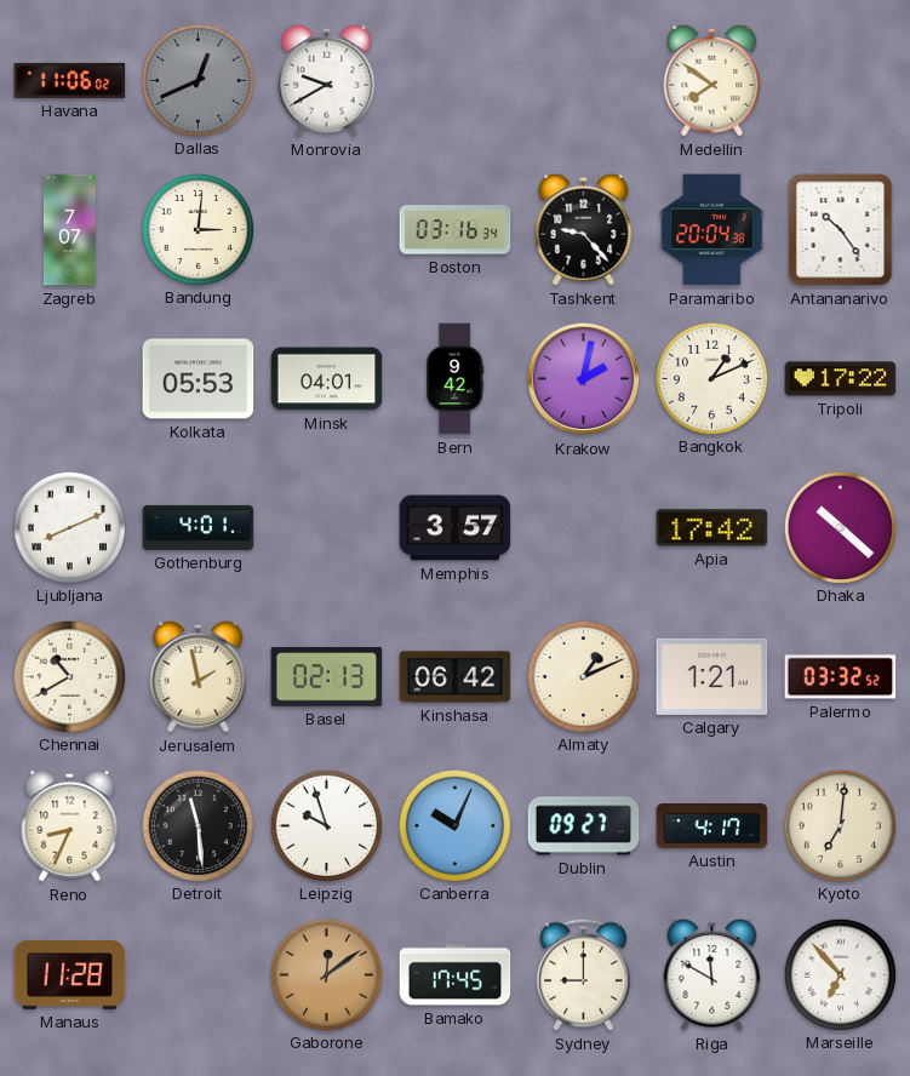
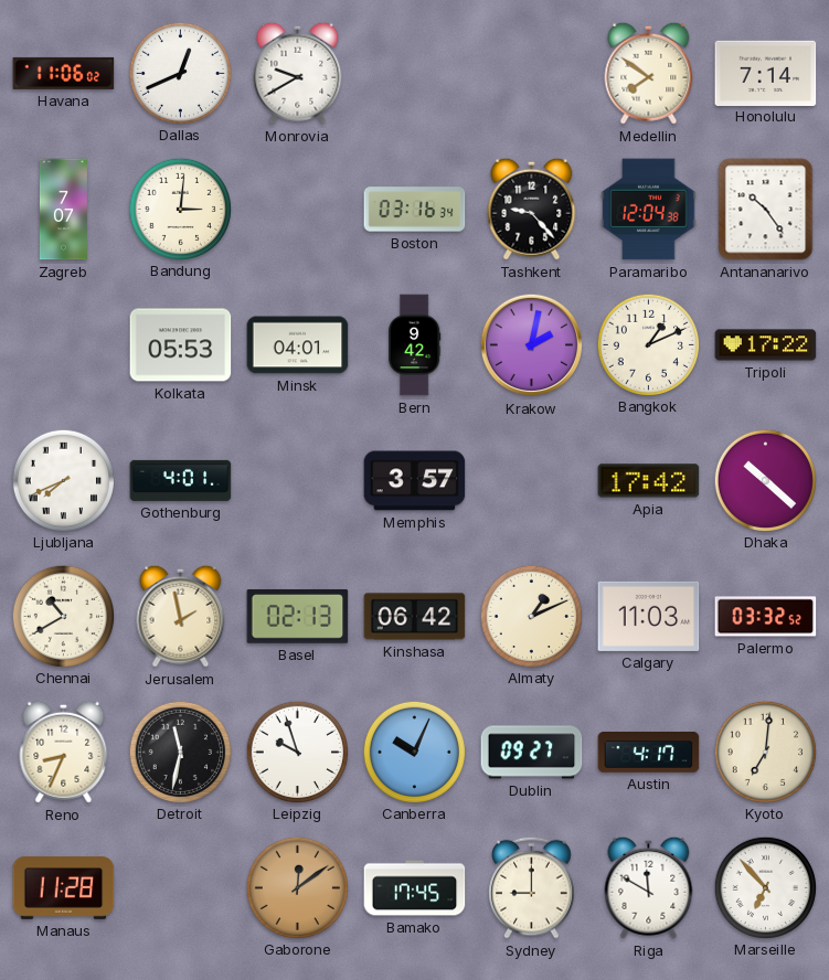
Dallas dial: grey -> white (180, 73)
Honolulu: none -> 7:14 (766, 73)
Paramaribo: 20:04 -> 12:04 (649, 210)
Ljubljana: 8:11 -> 7:41 (63, 480)
Calgary: 1:21 -> 11:03 (649, 616)
Detroit: 11:29 -> 11:32 (180, 752)
